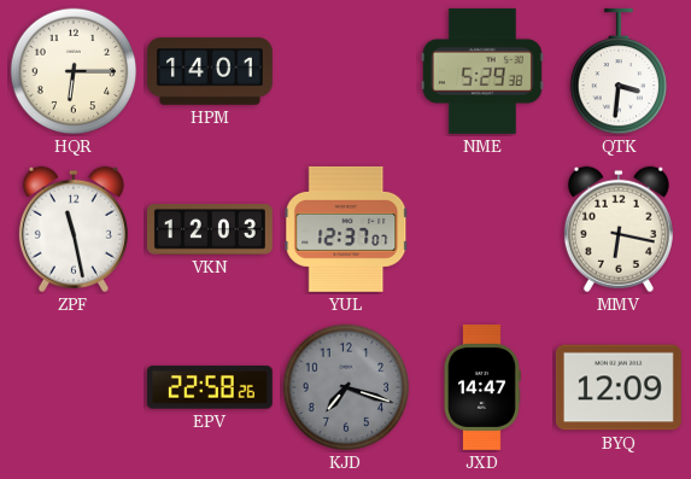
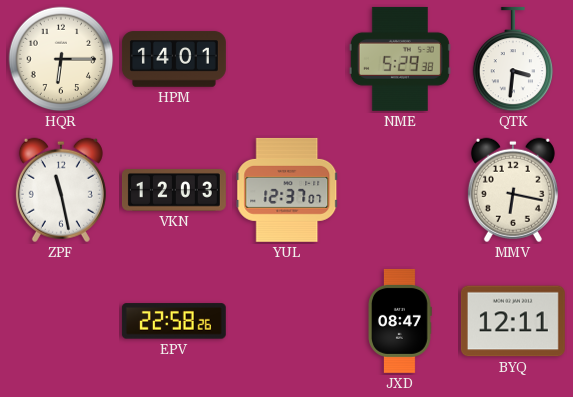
KJD: 7:18 -> none (346, 387)
JXD: 14:47 -> 08:47 (400, 321)
BYQ: 12:09 -> 12:11 (513, 321)
